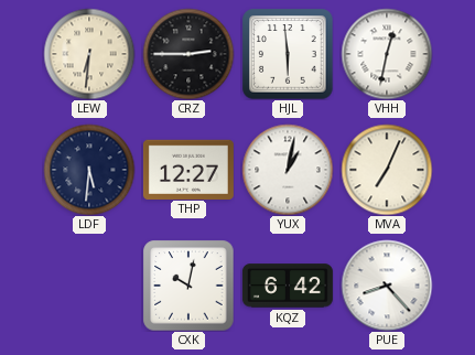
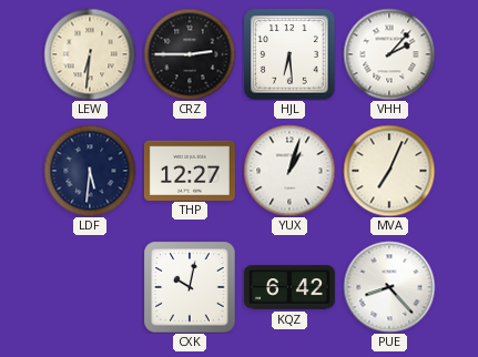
HJL: 5:59 -> 6:29 (289, 54)
VHH: 12:32 -> 2:07 (389, 54)
YUX: 1:02 -> 1:03 (289, 171)
